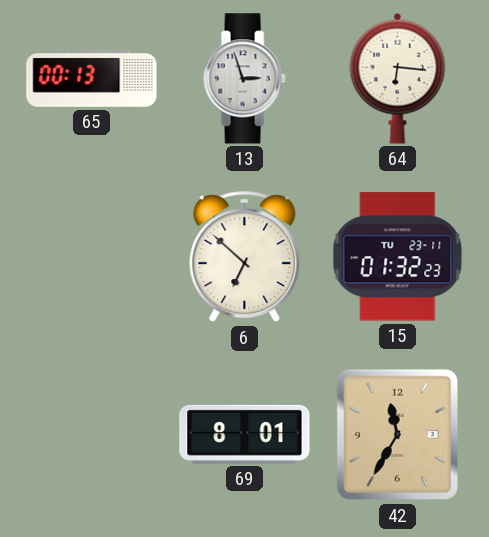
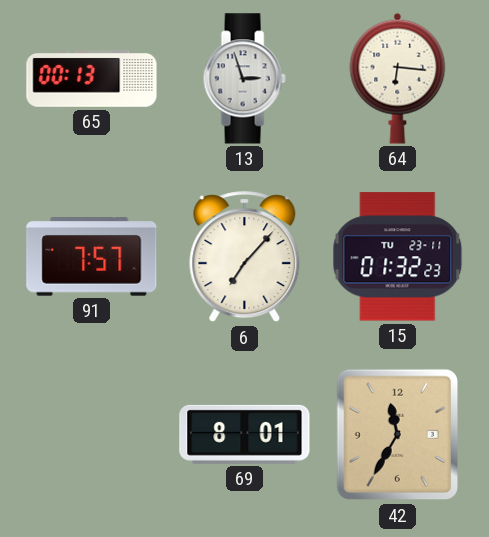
91: none -> 7:57 (92, 257)
6: 6:52 -> 7:07 (245, 257)
